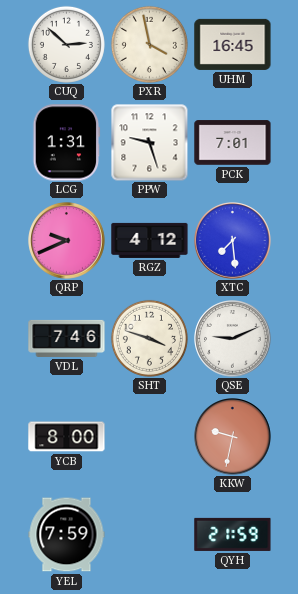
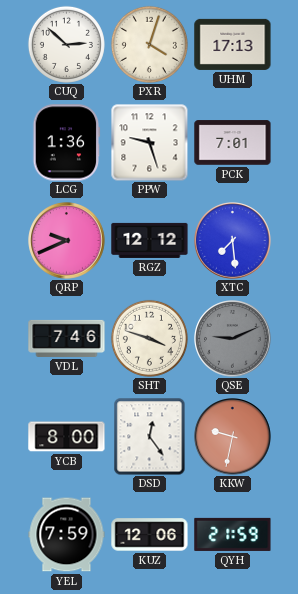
PXR: 3:58 -> 4:03 (149, 44)
UHM: 16:45 -> 17:13 (233, 44)
LCG: 1:31 -> 1:36 (67, 143)
RGZ: 4:12 -> 12:12 (150, 240)
QSE dial: white -> grey (233, 339)
DSD: none -> 12:24 (150, 436)
KUZ: none -> 12:06 (150, 535)
